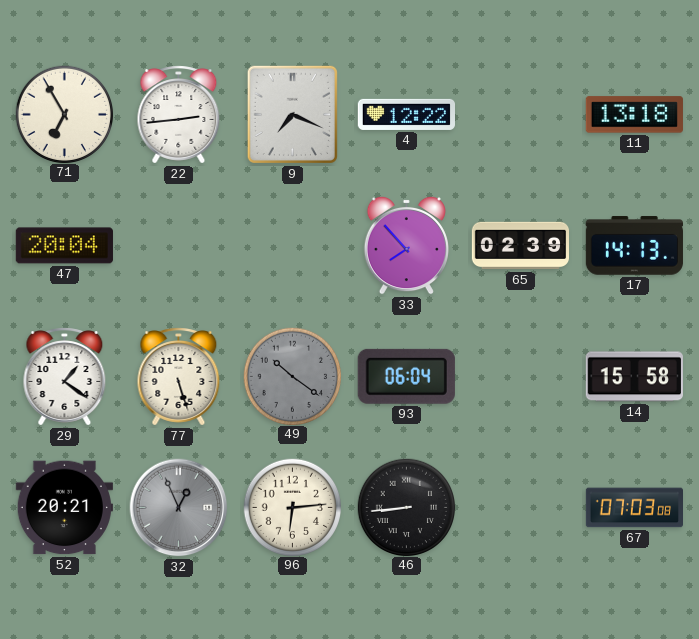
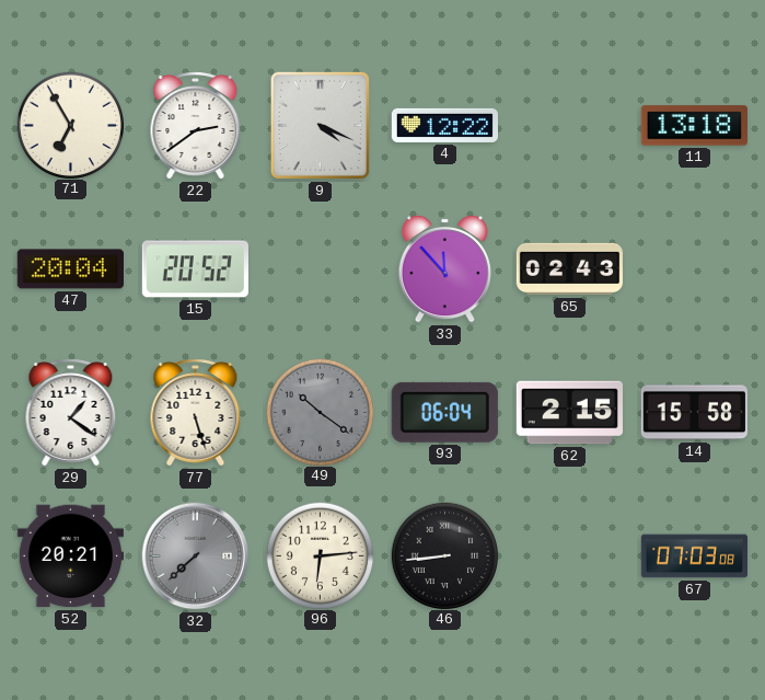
22: 2:44 -> 2:39 (196, 126)
9: 7:19 -> 4:19 (320, 125)
15: none -> 20:52 (195, 269)
33: 7:53 -> 11:53 (444, 268)
65: 02:39 -> 02:43 (569, 269)
17: 14:13 -> none (634, 246)
62: none -> 2:15 (569, 413)
32: 12:56 -> 7:38 (196, 556)
